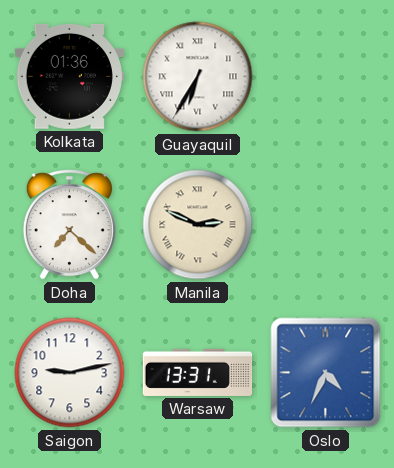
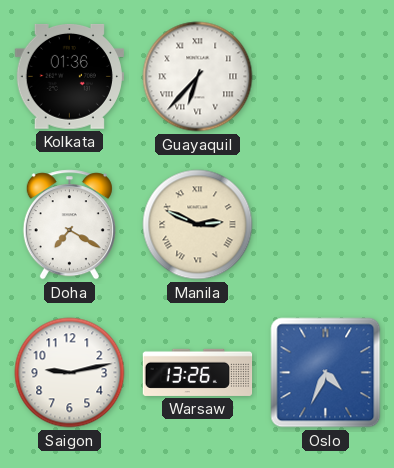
Guayaquil: 6:35 -> 6:37 (198, 77)
Doha: 7:22 -> 7:20 (69, 225)
Warsaw: 13:31 -> 13:26 (198, 372)
